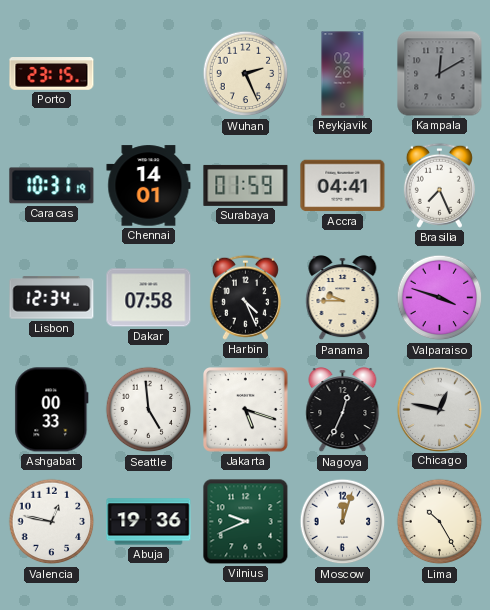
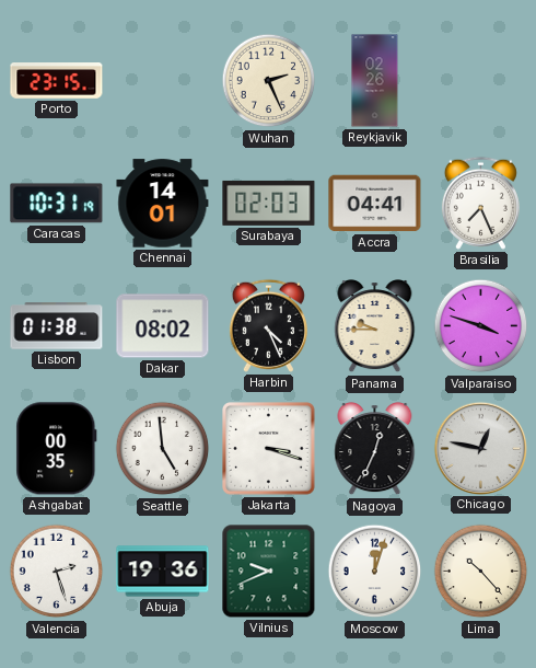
Kampala: 12:10 -> none (440, 74)
Surabaya: 01:59 -> 02:03 (269, 203)
Lisbon: 12:34 -> 01:38 (57, 326)
Dakar: 07:58 -> 08:02 (163, 326)
Ashgabat: 00:33 -> 00:35 (57, 449)
Jakarta: 5:18 -> 3:18 (269, 449)
Valencia: 12:47 -> 2:27 (57, 572)
Lima: 10:25 -> 10:23 (481, 572)
